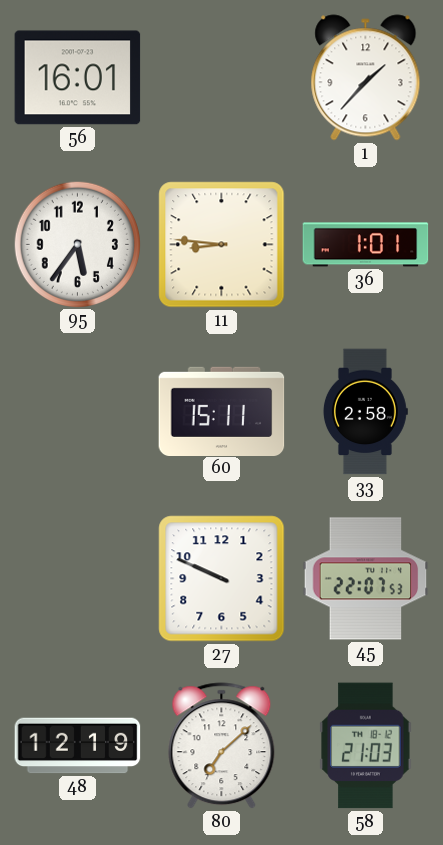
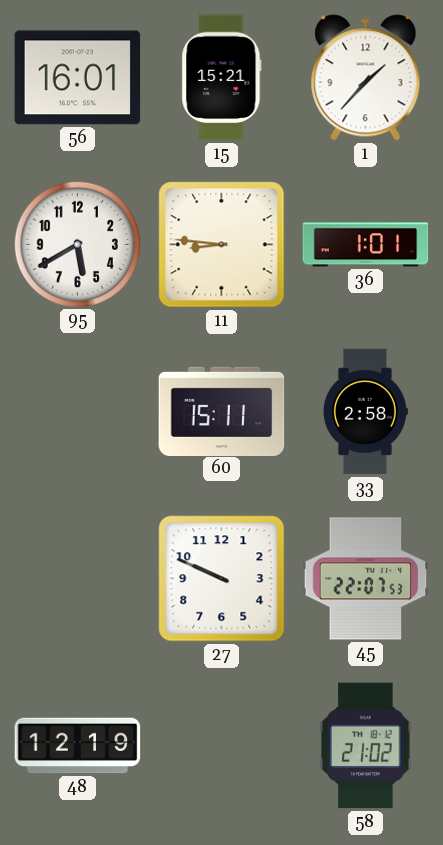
15: none -> 15:21 (222, 78)
95: 5:36 -> 5:40 (77, 244)
80: 7:08 -> none (222, 746)
58: 21:03 -> 21:02 (366, 746)
